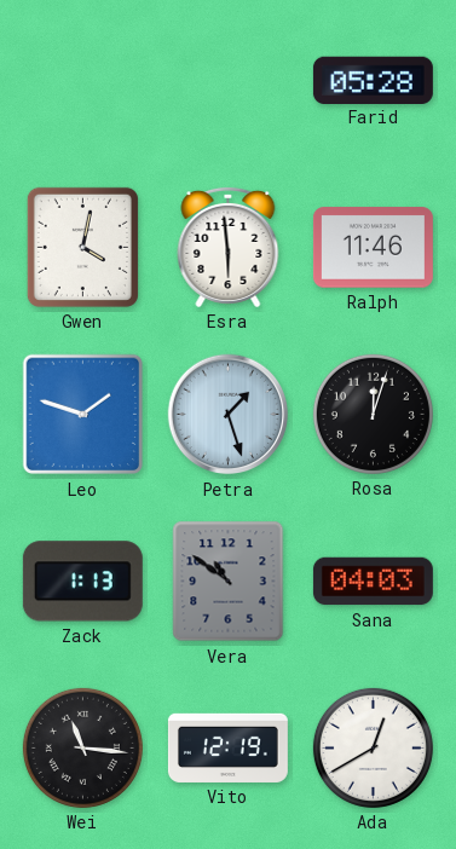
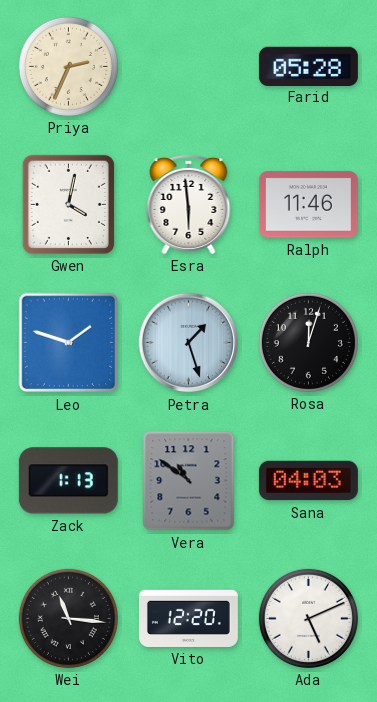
Priya: none -> 2:34 (68, 66)
Vito: 12:19 -> 12:20 (188, 618)
Ada: 12:40 -> 5:11 (308, 618)
